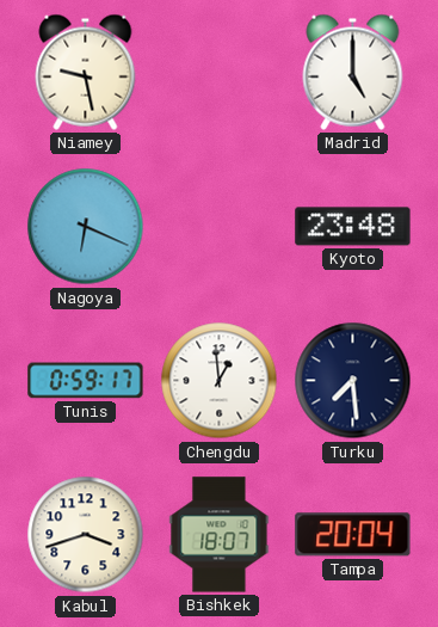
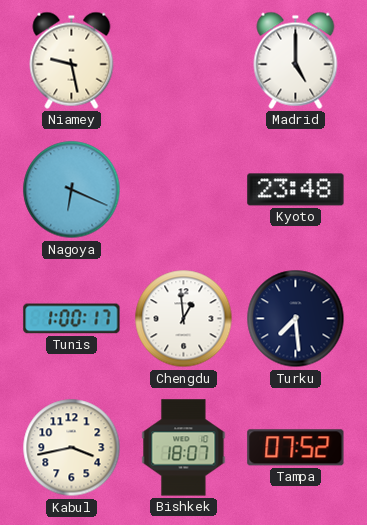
Tunis: 0:59 -> 1:00 (72, 319)
Kabul: 3:42 -> 3:43 (72, 448)
Tampa: 20:04 -> 07:52 (296, 448)
